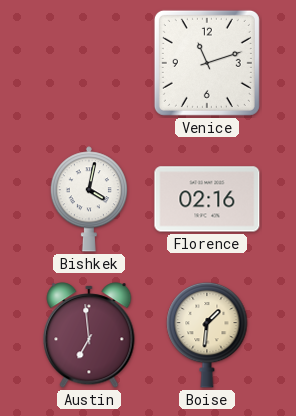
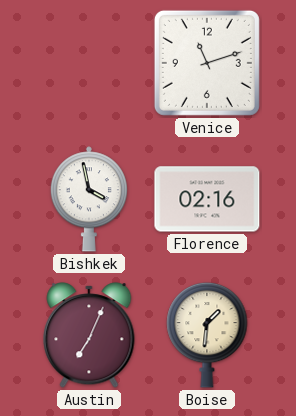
Bishkek: 4:02 -> 3:58 (89, 199)
Austin: 6:59 -> 7:04 (89, 335)
